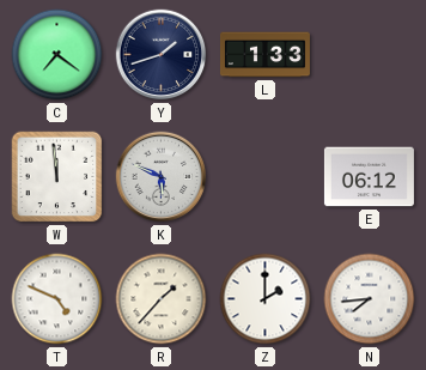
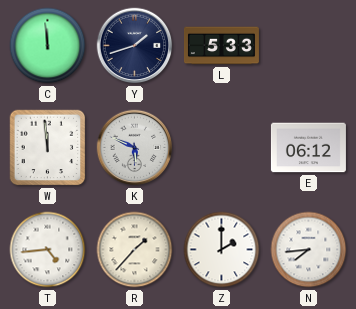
C: 7:21 -> 11:59 (48, 46)
L: 1:33 -> 5:33 (221, 46)
T: 4:49 -> 4:44 (48, 250)
